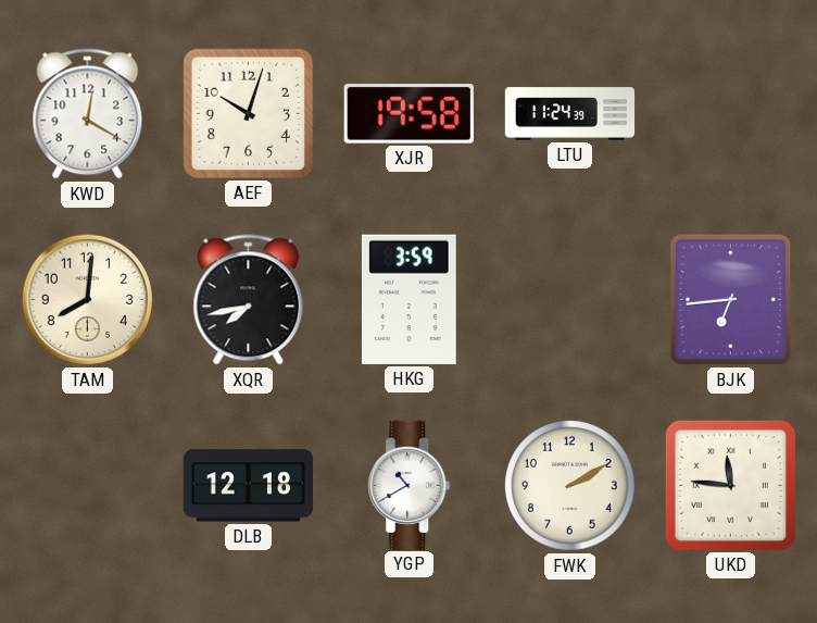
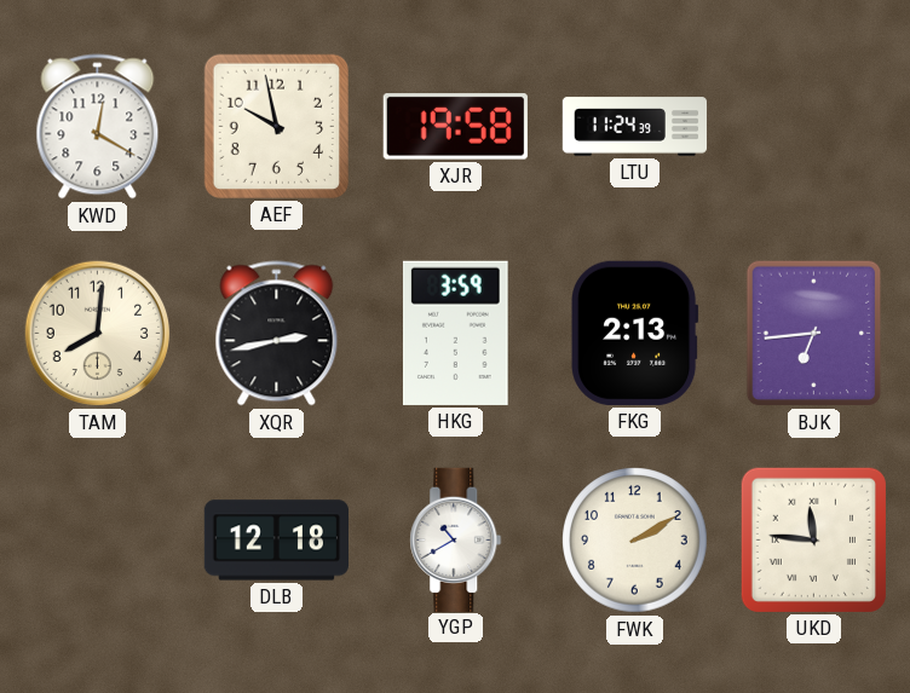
AEF: 10:03 -> 9:58 (276, 126)
XQR: 7:43 -> 2:43 (277, 334)
FKG: none -> 2:13 (635, 333)
